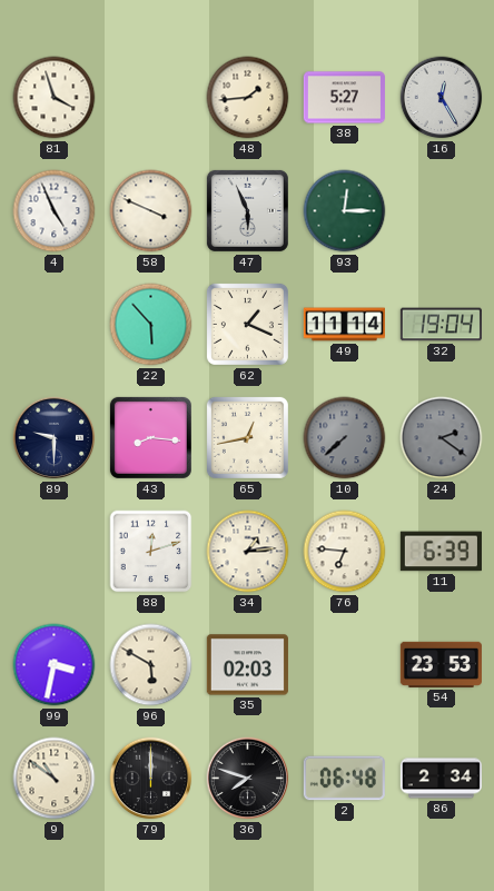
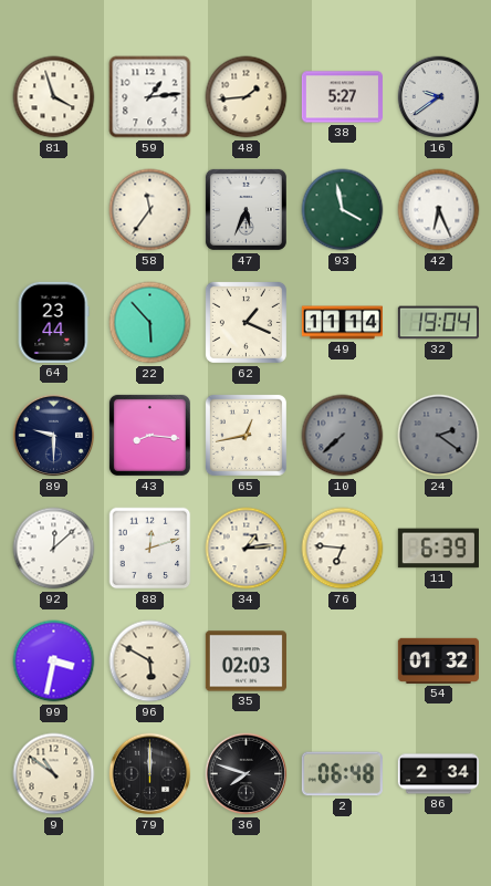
59: none -> 1:14 (150, 97)
16: 12:25 -> 9:39 (439, 97)
4: 4:56 -> none (55, 211)
58: 3:49 -> 11:36 (150, 210)
47: 5:56 -> 5:34 (245, 209)
93: 12:15 -> 3:58 (343, 210)
42: none -> 6:26 (439, 210)
64: none -> 23:44 (53, 322)
92: none -> 12:08 (54, 549)
54: 23:53 -> 01:32 (438, 660)
